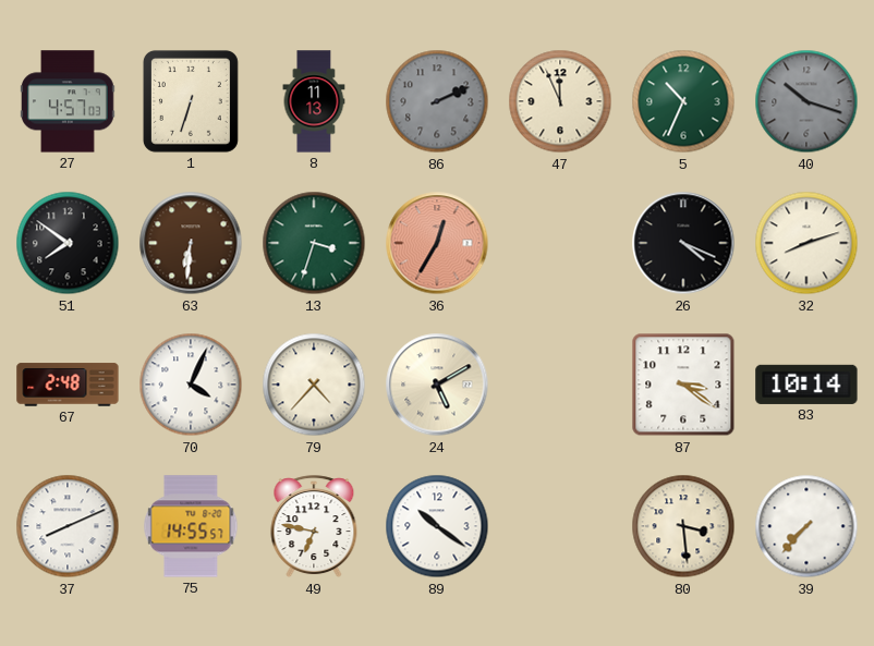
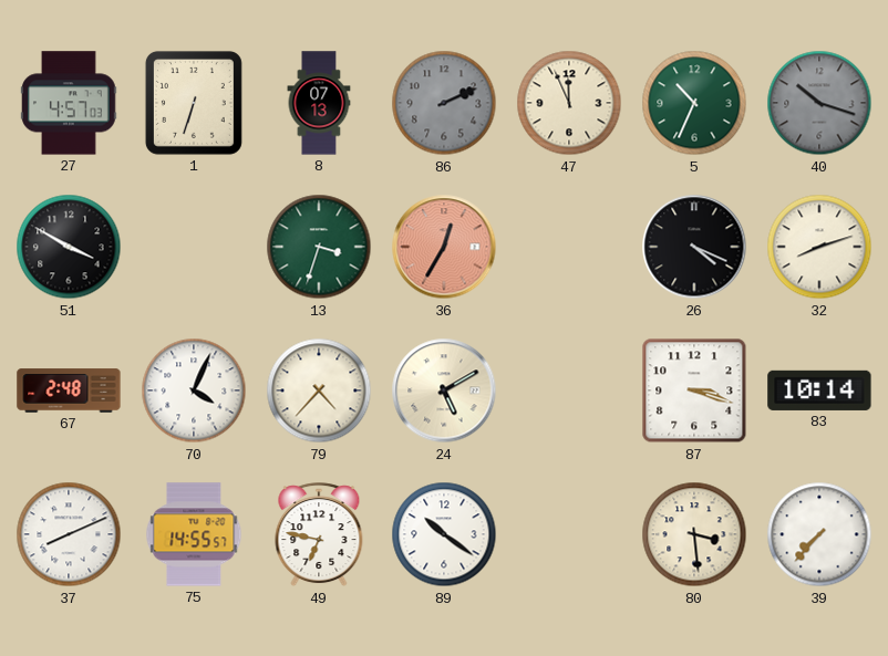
8: 11:13 -> 07:13 (319, 103)
51: 7:51 -> 3:50 (69, 247)
63: 6:31 -> none (191, 243)
87: 3:21 -> 3:18 (694, 391)
